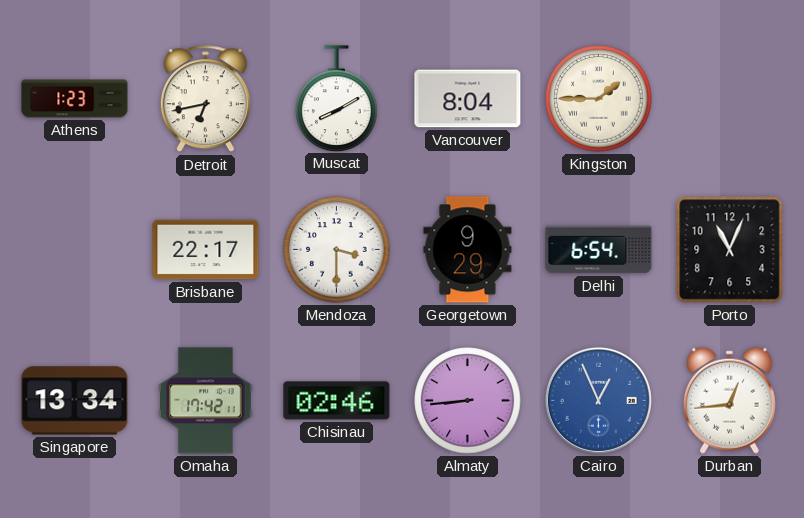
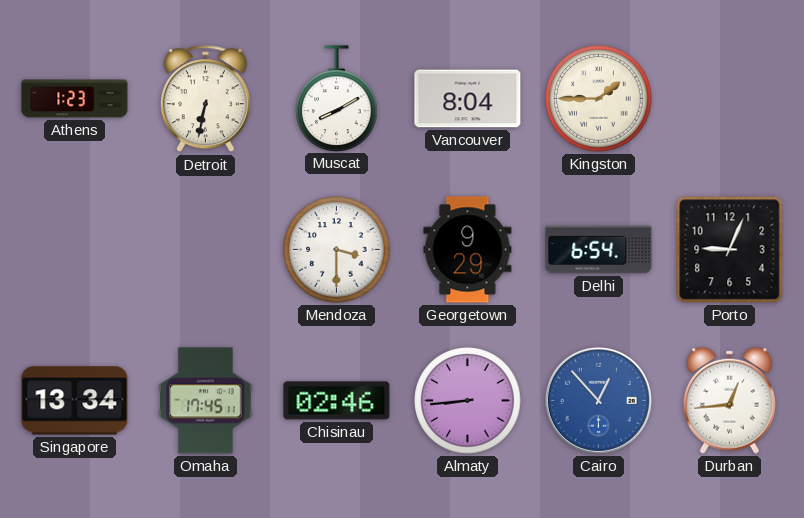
Detroit: 6:43 -> 6:32 (205, 99)
Brisbane: 22:17 -> none (206, 250)
Porto: 11:04 -> 9:04 (730, 250)
Omaha: 17:42 -> 17:45 (206, 401)
Cairo: 12:56 -> 12:53 (598, 400)
